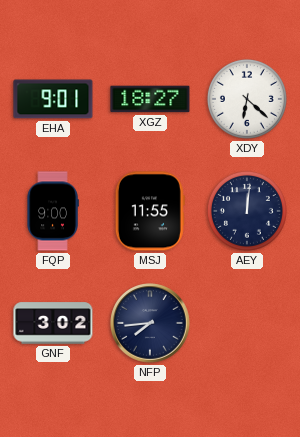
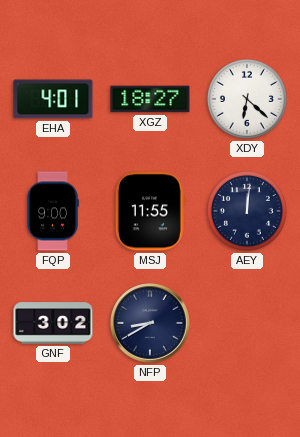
EHA: 9:01 -> 4:01 (53, 99)
NFP: 7:44 -> 8:40 (150, 323)
